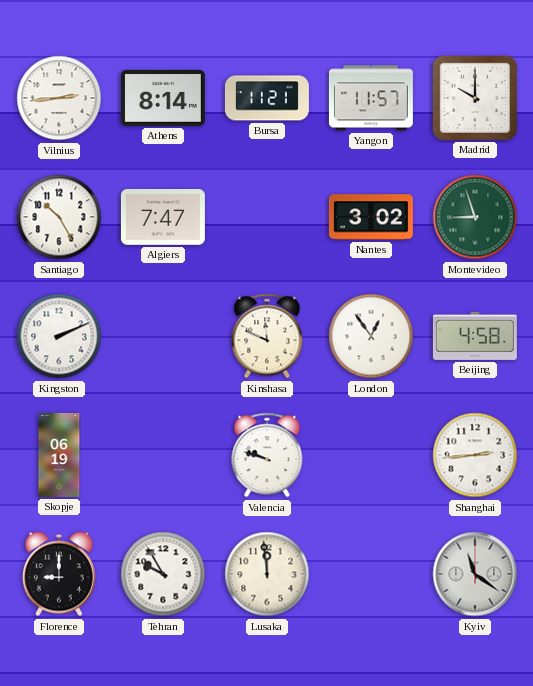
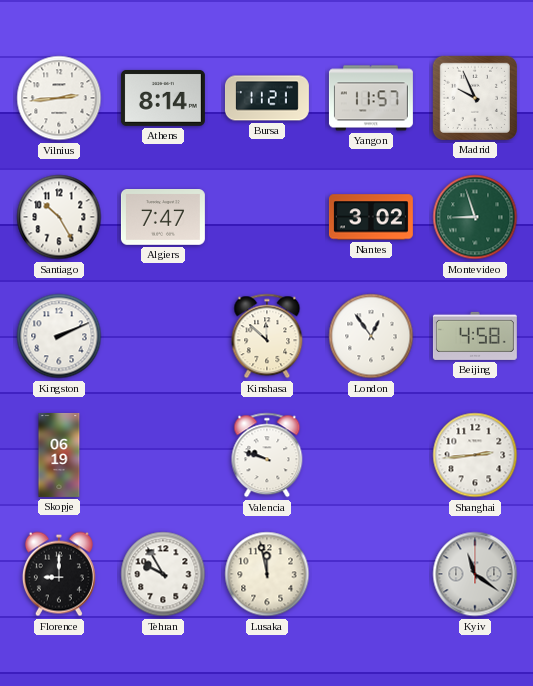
Madrid: 10:00 -> 9:56 (475, 98)
Kinshasa: 11:49 -> 11:52 (267, 336)
Lusaka: 11:59 -> 11:58 (267, 574)
